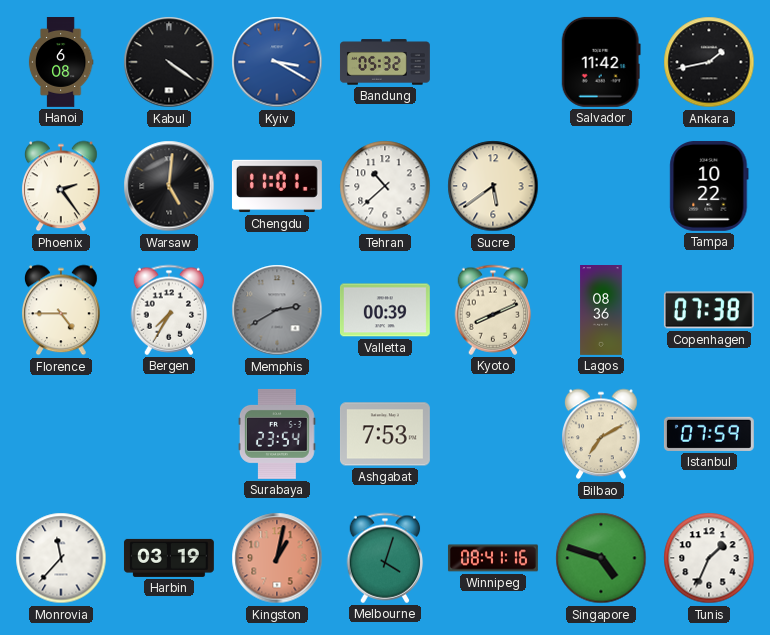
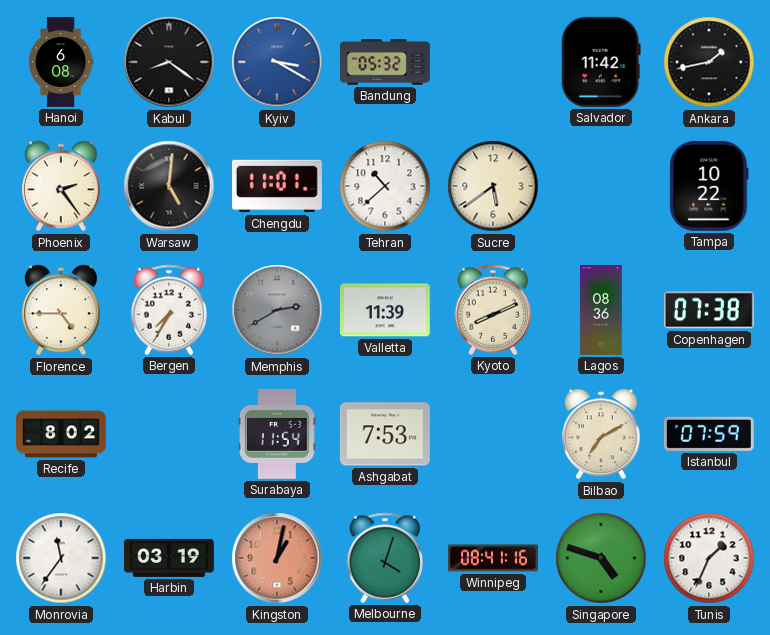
Kabul: 4:21 -> 8:21 (169, 62)
Valletta: 00:39 -> 11:39 (385, 310)
Recife: none -> 8:02 (61, 434)
Surabaya: 23:54 -> 11:54 (278, 434)
Monrovia: 11:37 -> 11:36 (61, 558)
